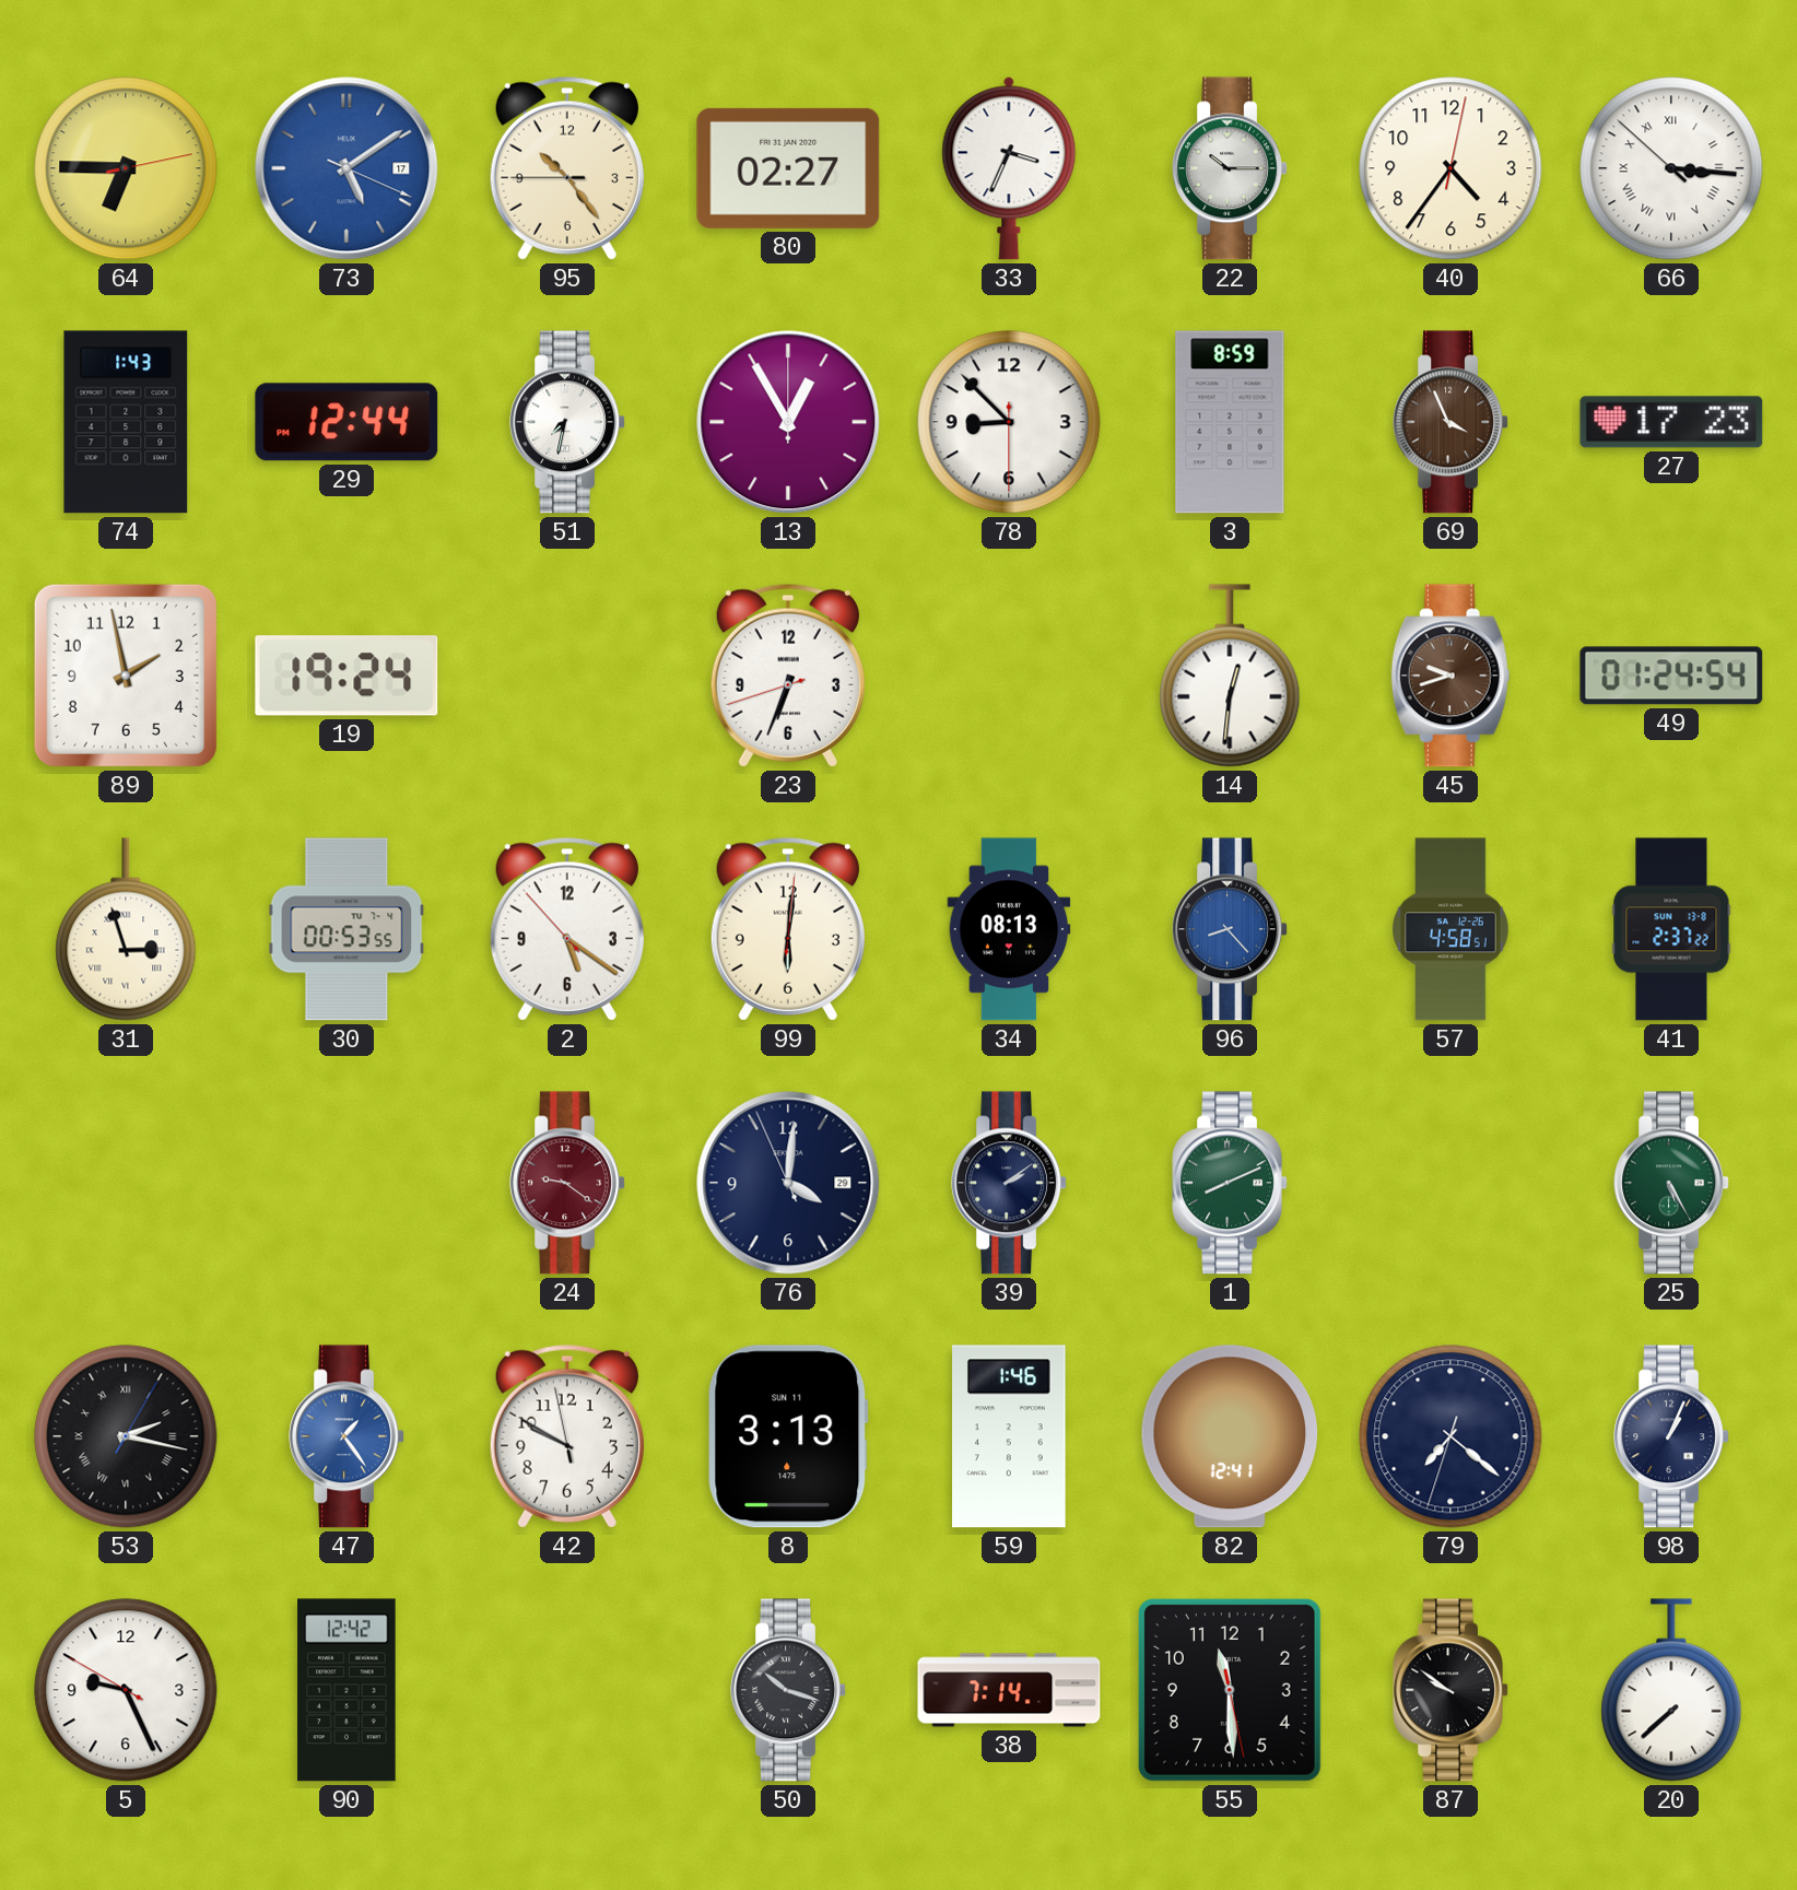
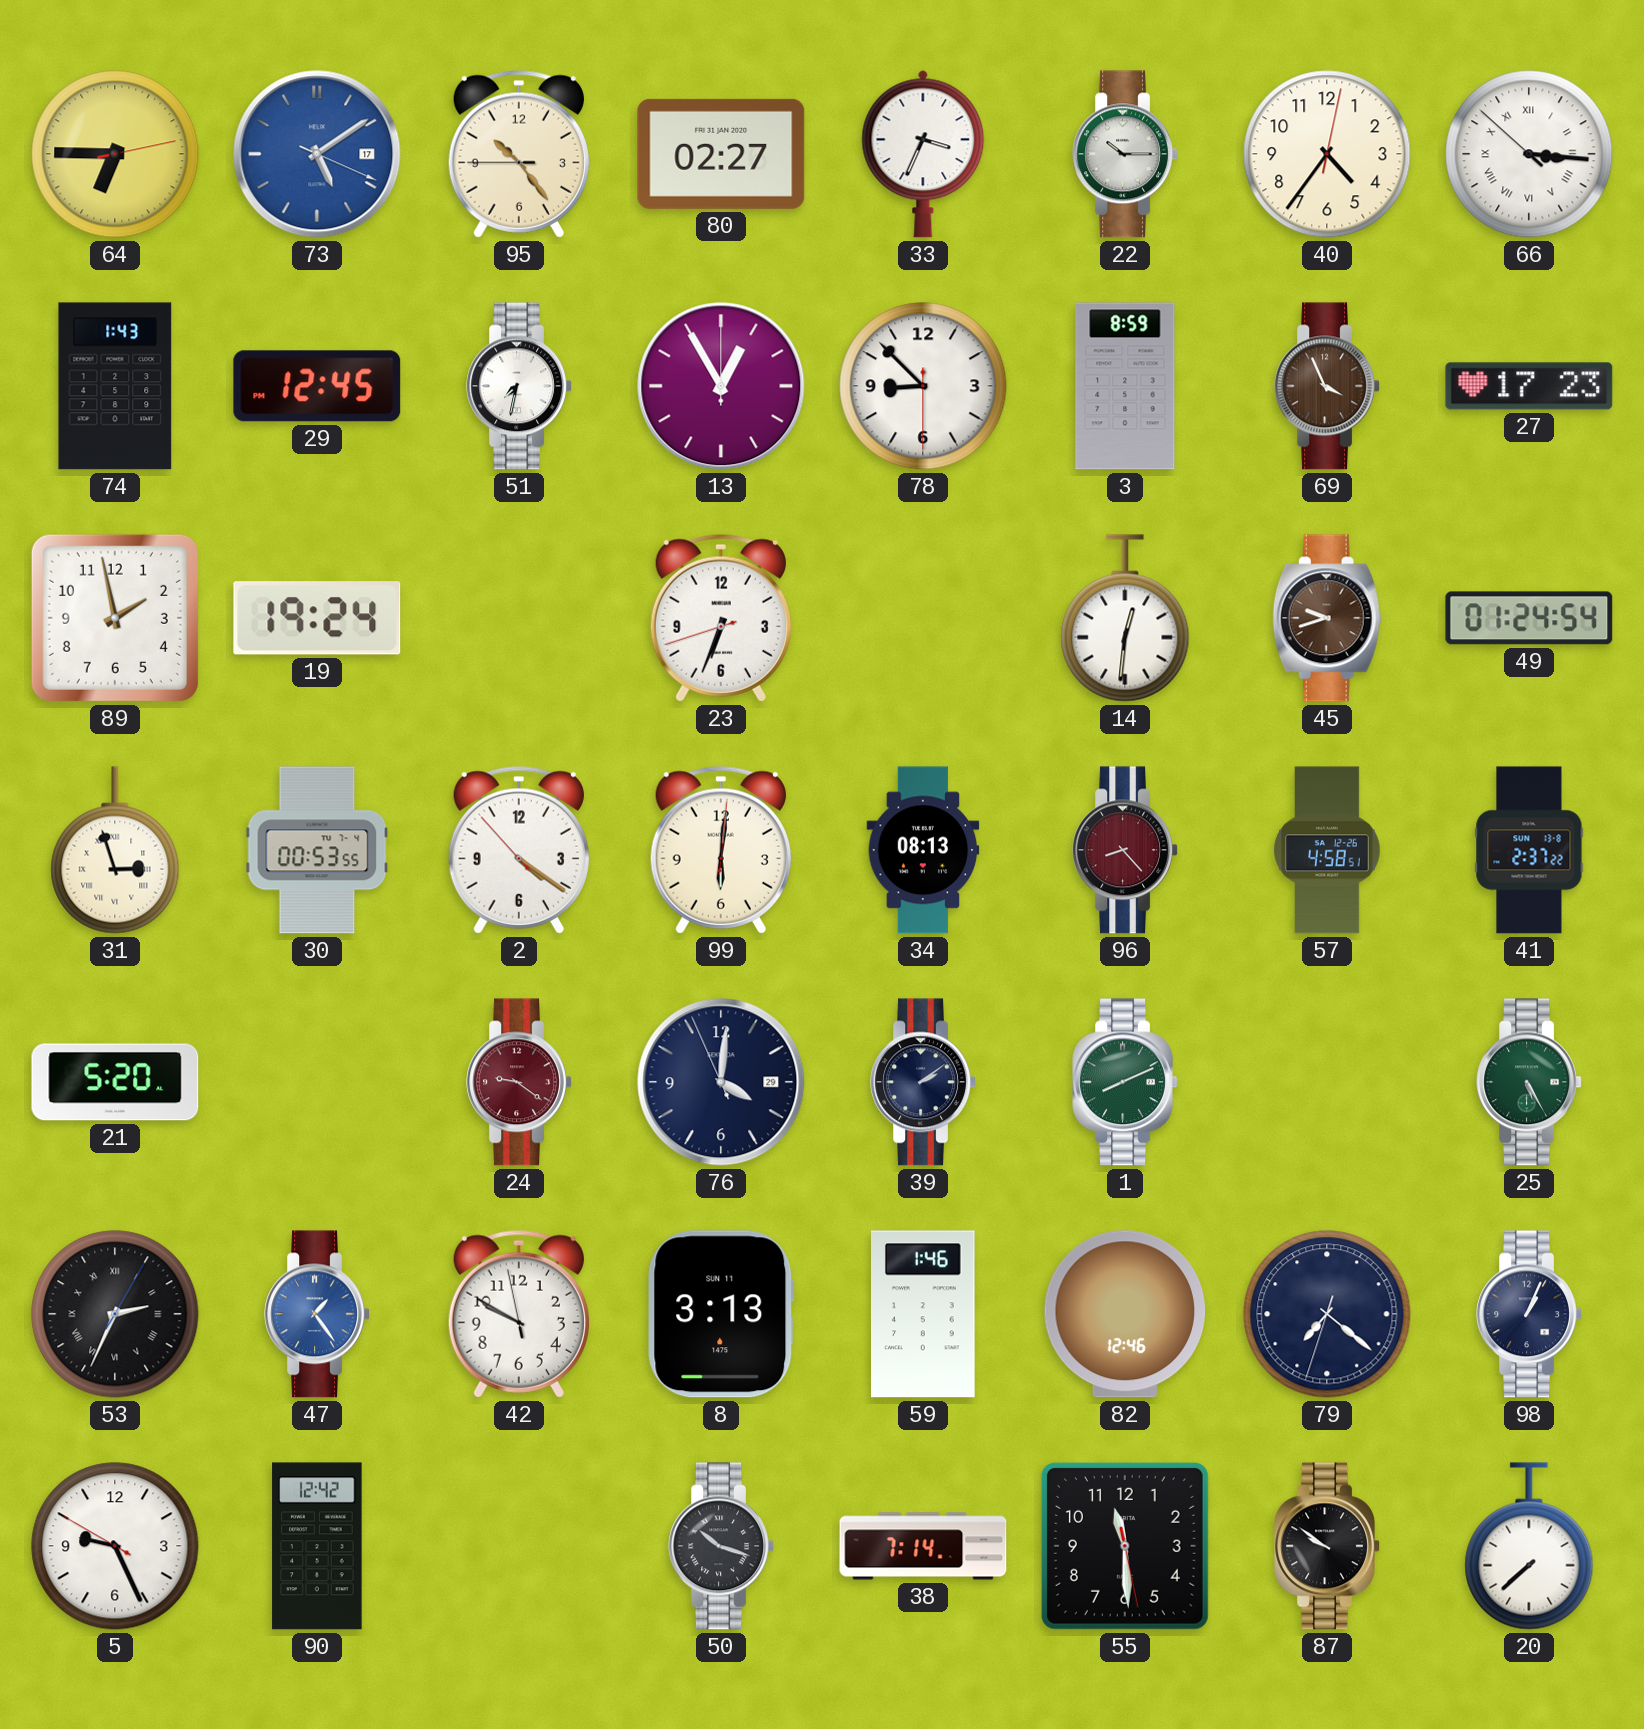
29: 12:44 -> 12:45 (317, 386)
2: 5:20 -> 4:20 (519, 850)
96 dial: blue -> burgundy (1125, 850)
21: none -> 5:20 (115, 1082)
53: 2:17 -> 2:34 (115, 1314)
82: 12:41 -> 12:46 (1125, 1314)
